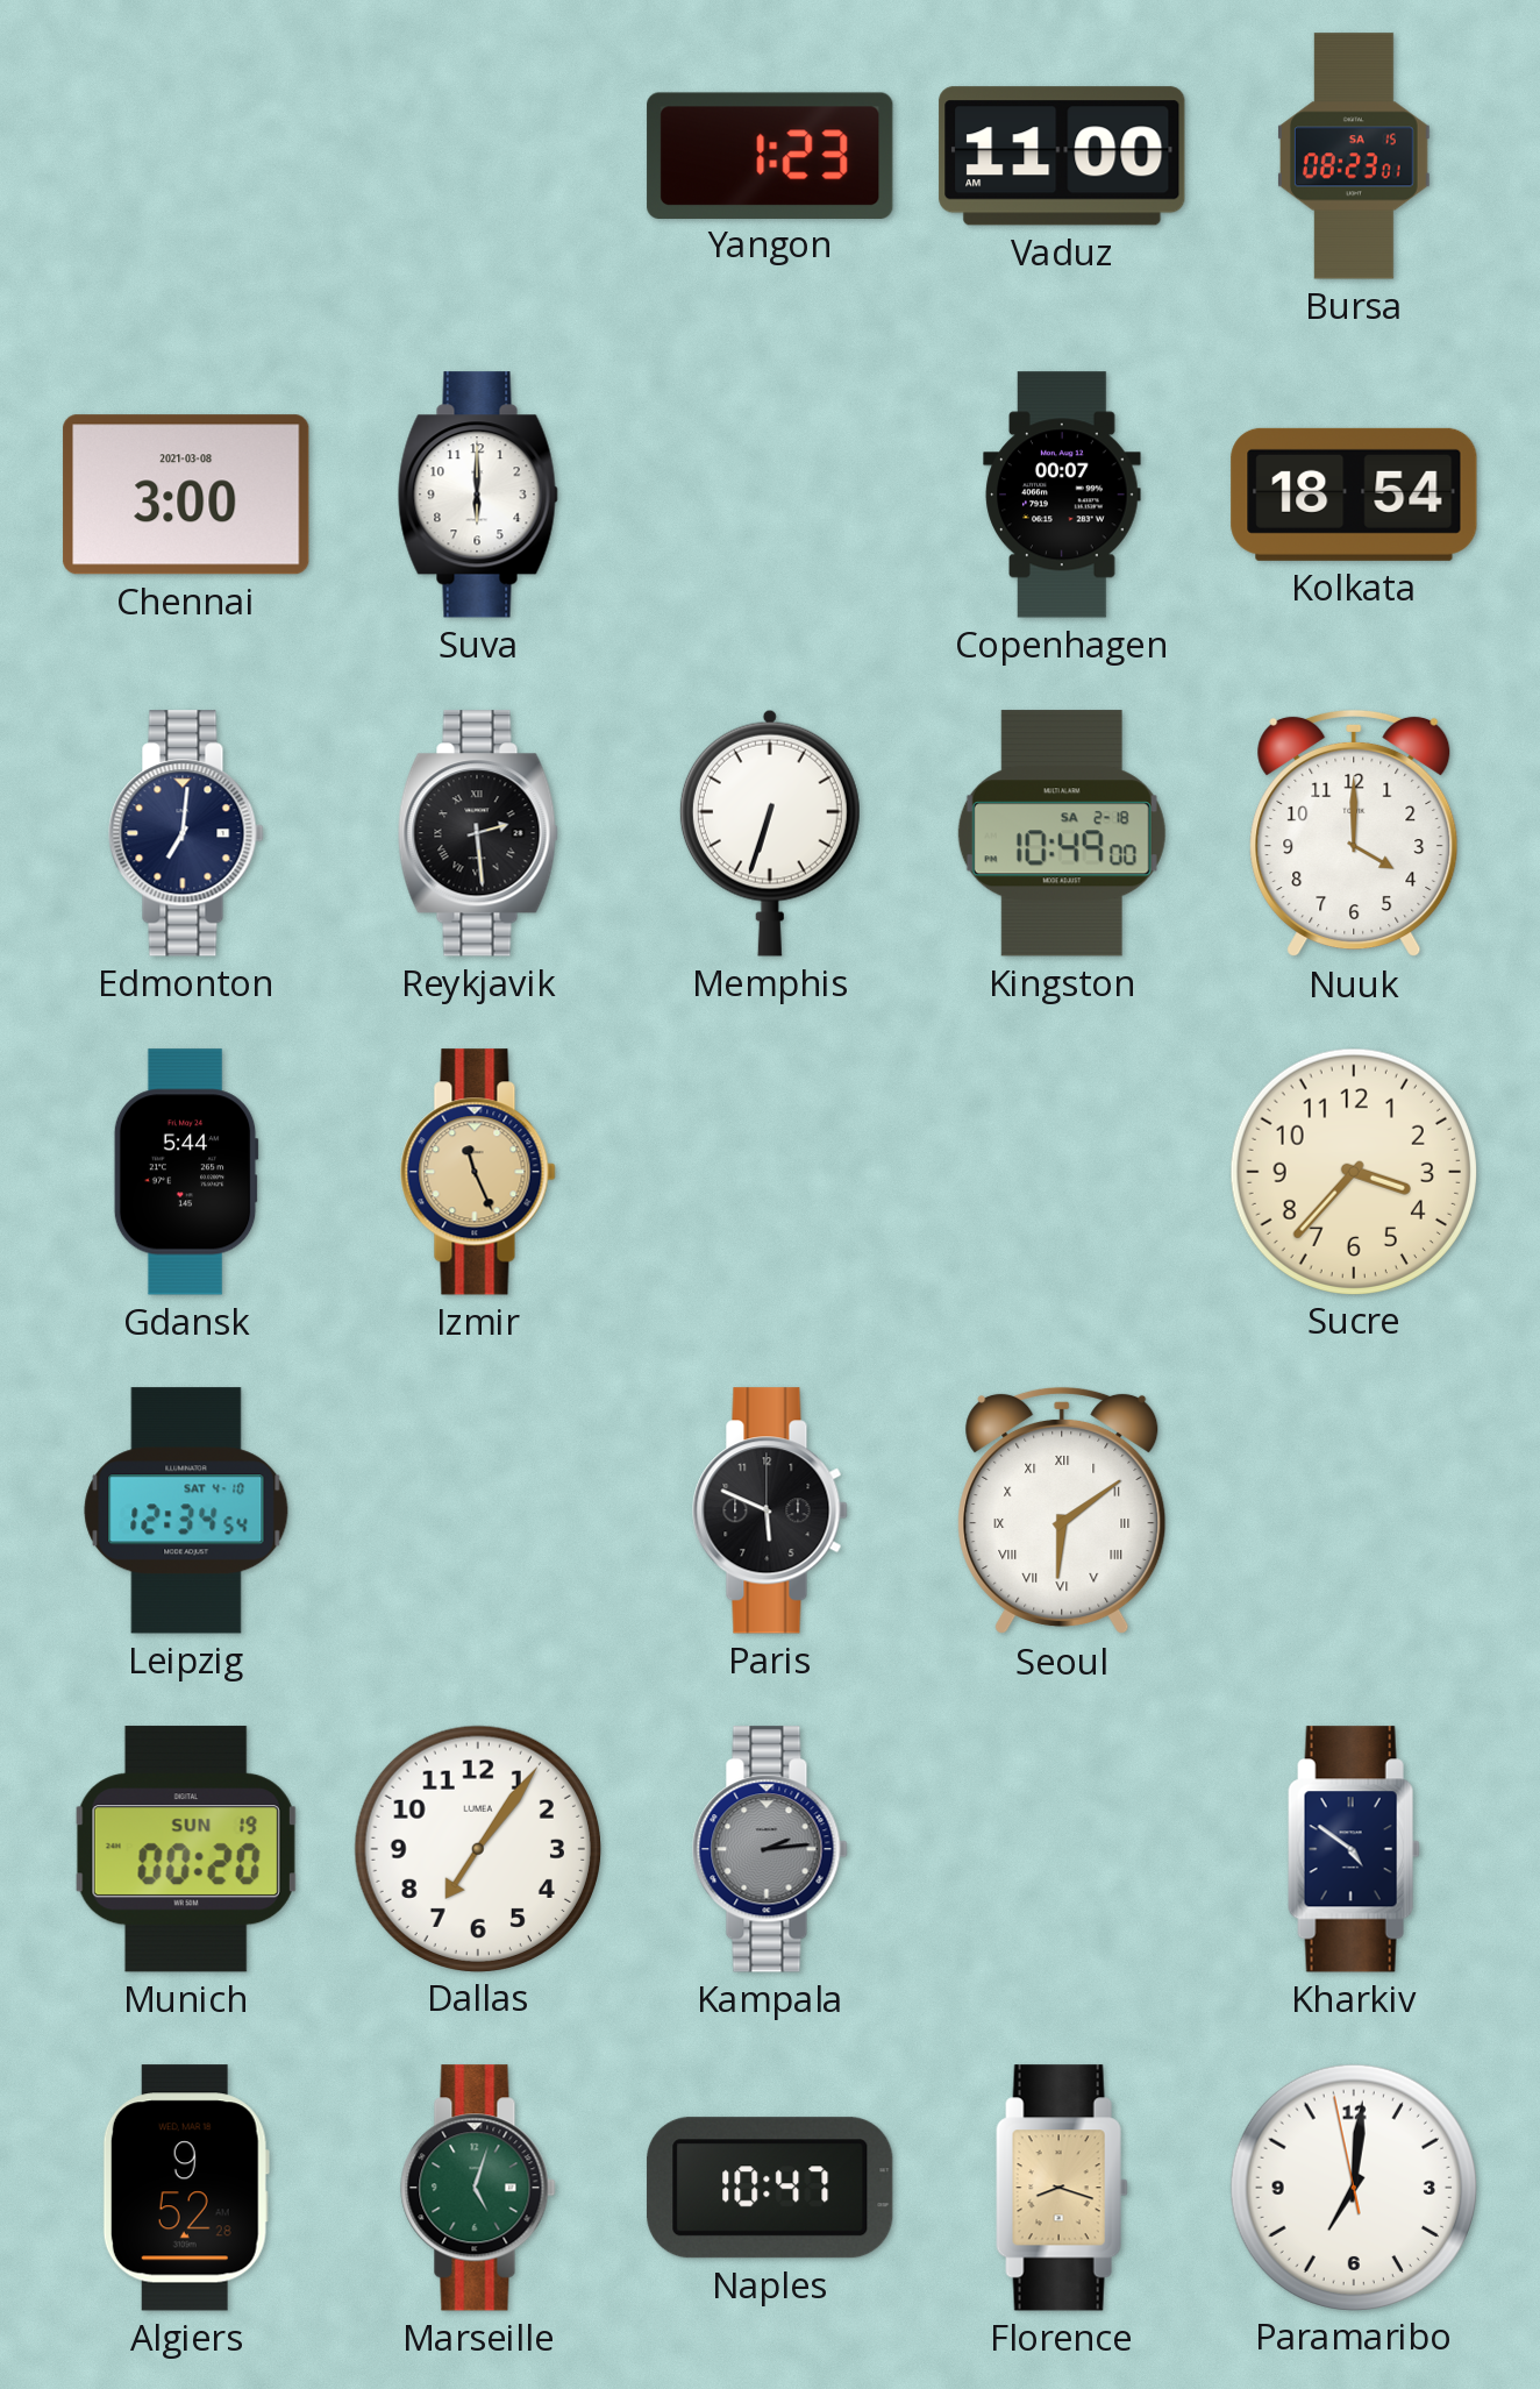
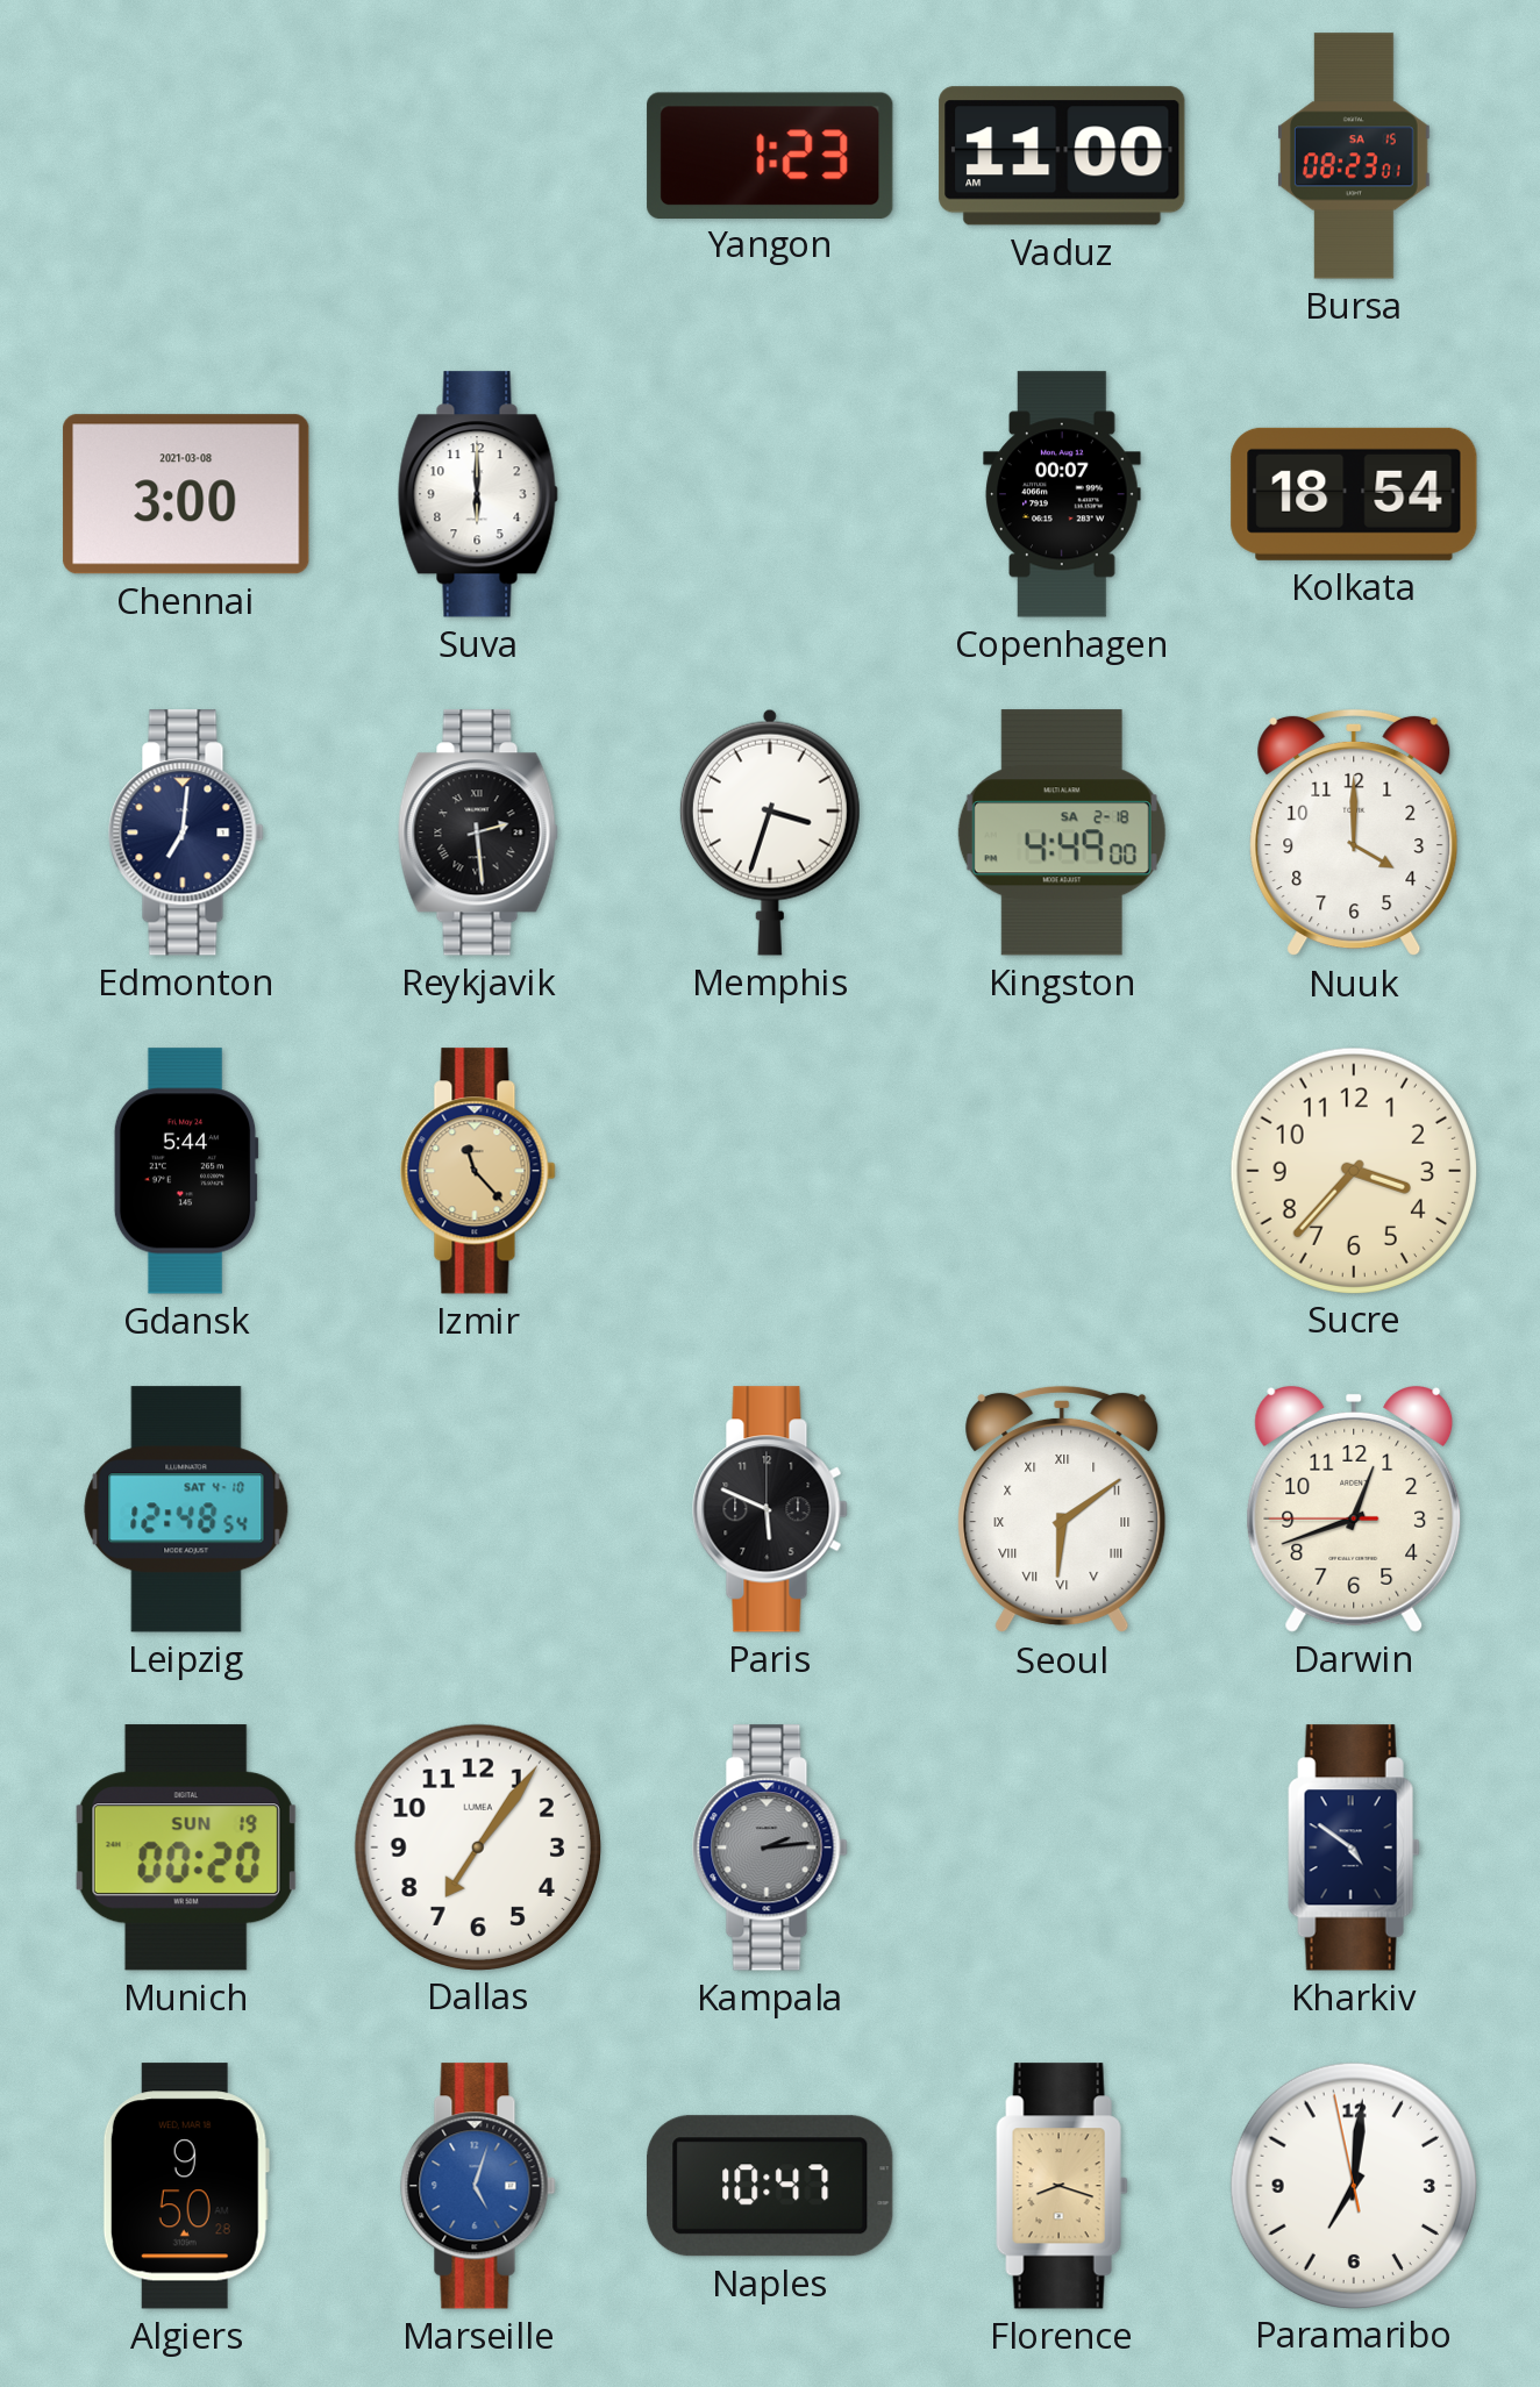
Memphis: 6:33 -> 3:33 (770, 832)
Kingston: 10:49 -> 4:49 (1062, 832)
Izmir: 11:26 -> 11:23 (478, 1171)
Leipzig: 12:34 -> 12:48 (186, 1509)
Darwin: none -> 12:41 (1354, 1509)
Algiers: 9:52 -> 9:50 (186, 2186)
Marseille dial: green -> blue (478, 2186)
